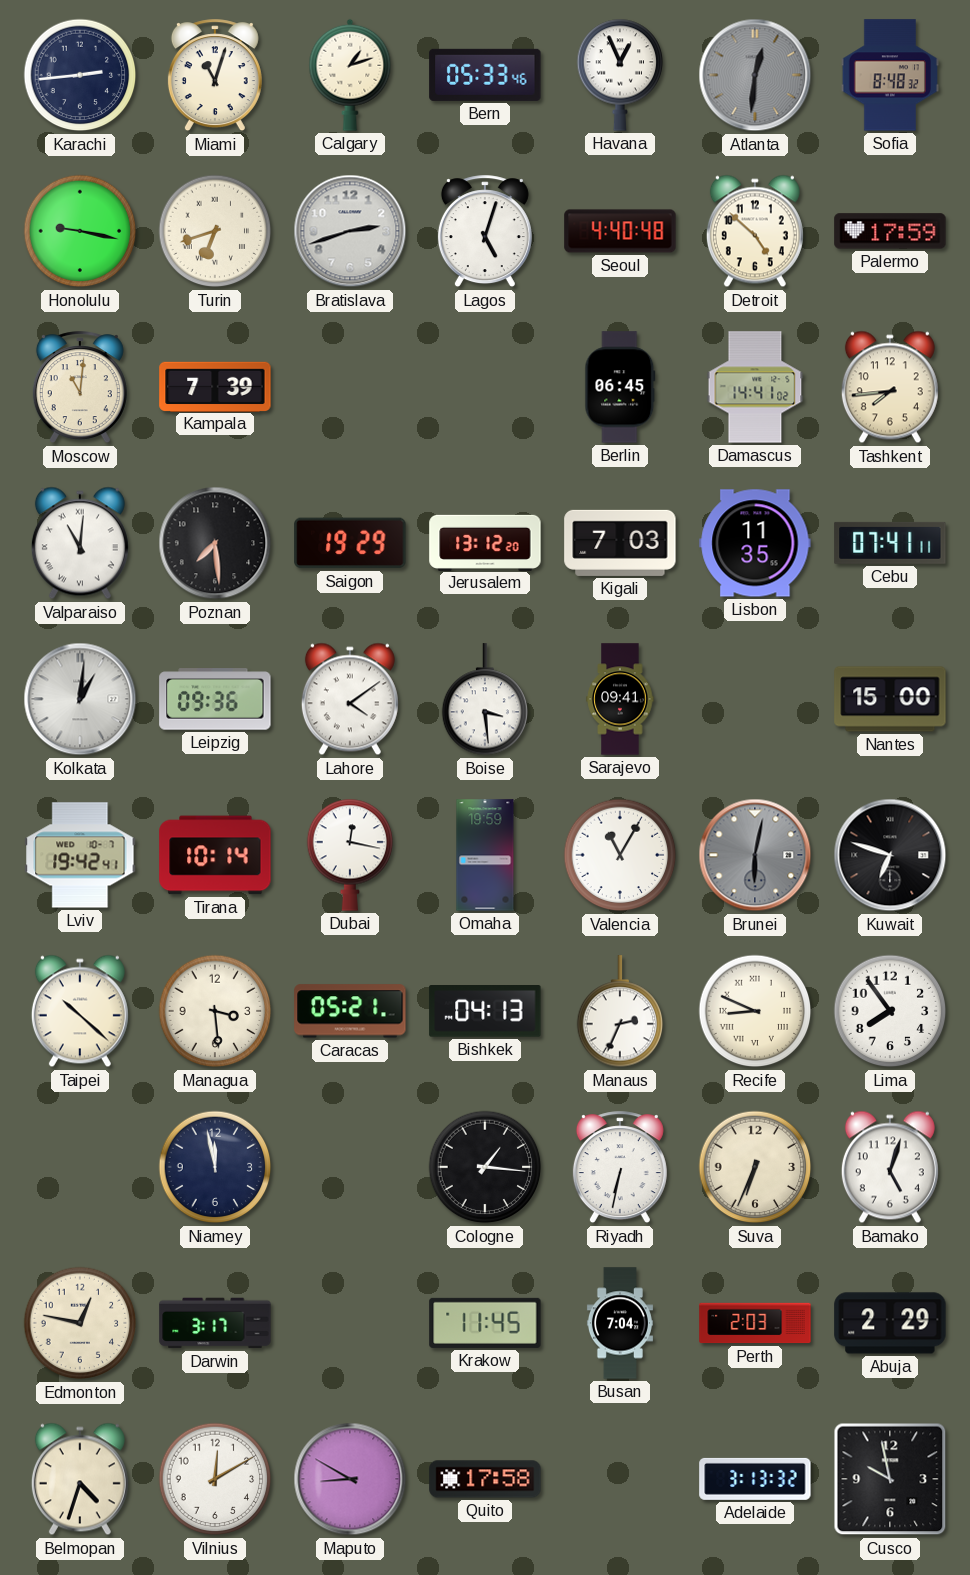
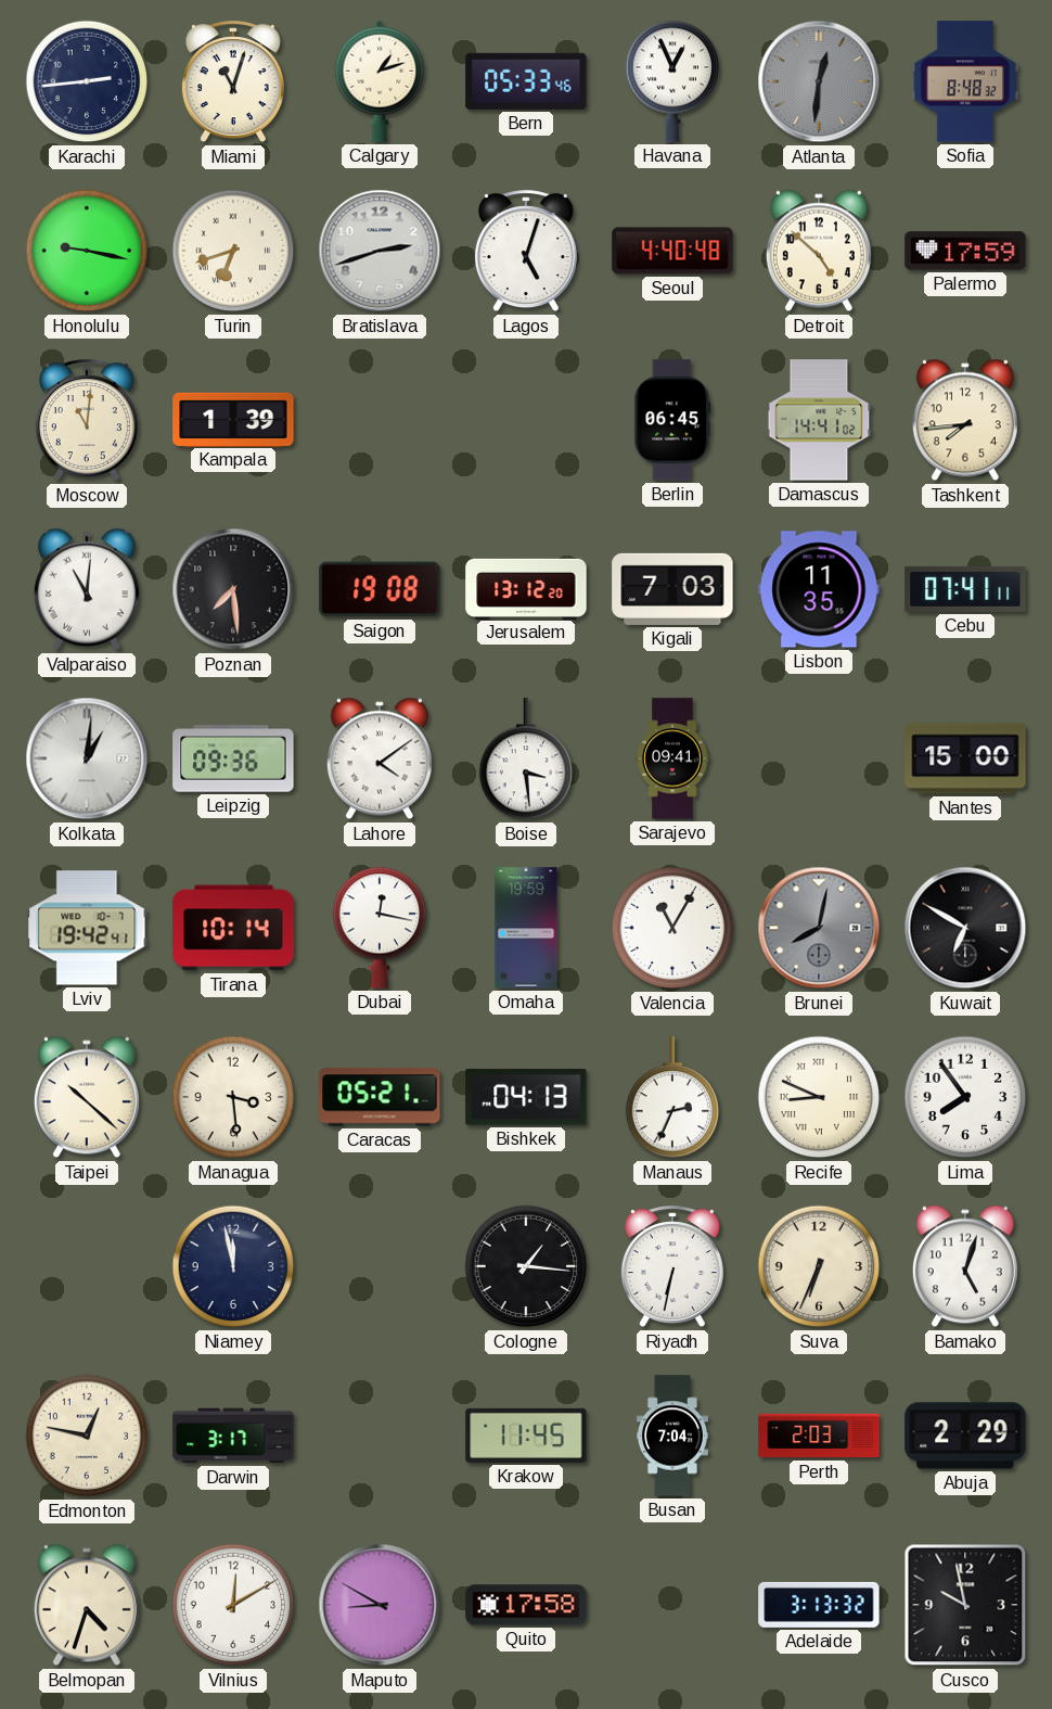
Kampala: 7:39 -> 1:39 (233, 419)
Saigon: 19:29 -> 19:08 (380, 589)
Brunei: 6:02 -> 8:02 (819, 928)
Kuwait: 6:48 -> 6:50 (965, 928)
